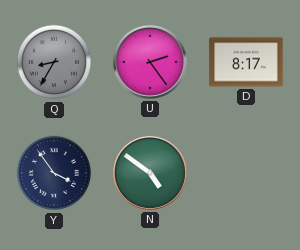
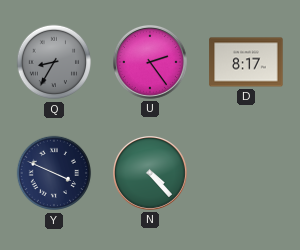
Y: 3:54 -> 3:49 (54, 173)
N: 4:51 -> 4:23 (151, 174)
